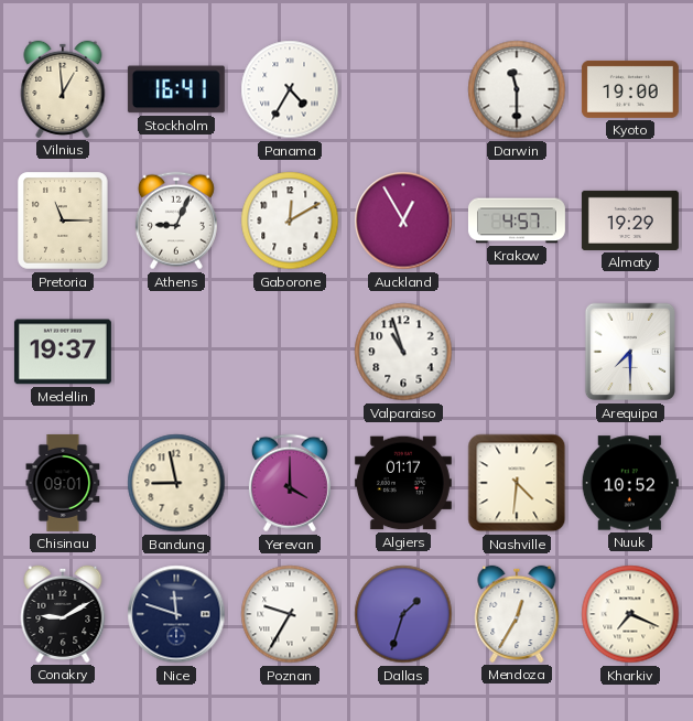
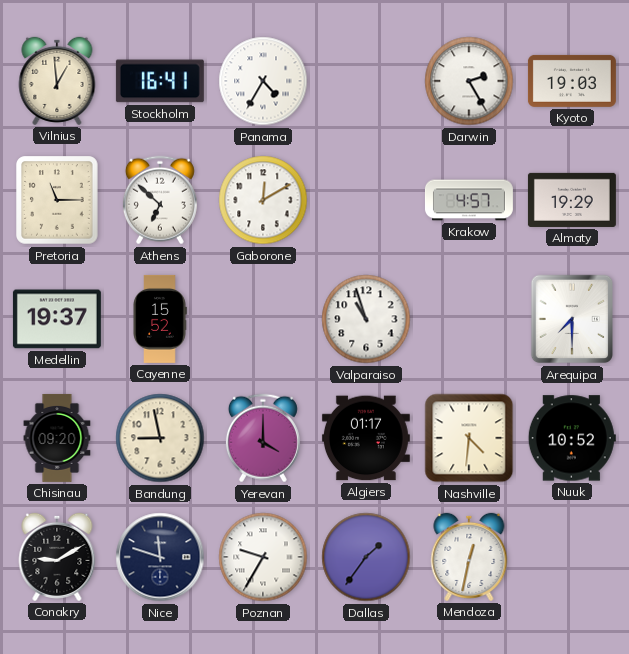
Darwin: 11:30 -> 2:25 (469, 81)
Kyoto: 19:00 -> 19:03 (572, 81)
Athens: 9:04 -> 6:52 (160, 200)
Auckland: 12:55 -> none (403, 220)
Cayenne: none -> 15:52 (160, 319)
Chisinau: 09:01 -> 09:20 (57, 438)
Dallas: 1:33 -> 1:36 (366, 557)
Mendoza: 12:35 -> 12:32 (469, 557)
Kharkiv: 7:19 -> none (630, 614)
